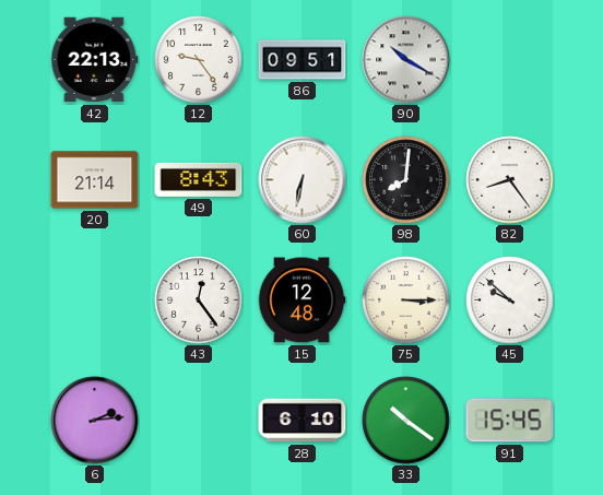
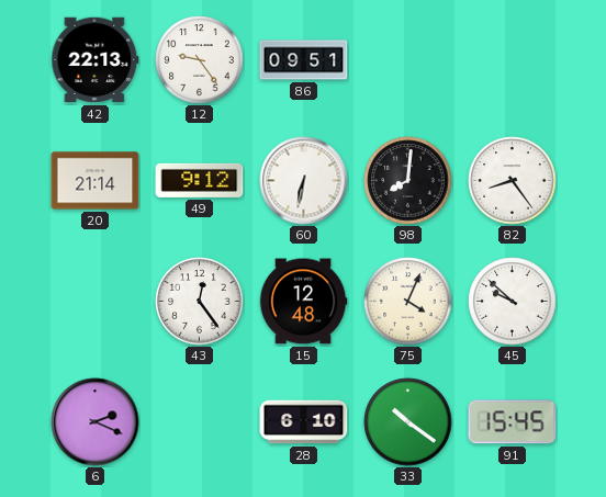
90: 10:20 -> none (406, 60)
49: 8:43 -> 9:12 (200, 180)
75: 3:15 -> 4:04 (408, 302)
6: 2:14 -> 2:19 (96, 422)
